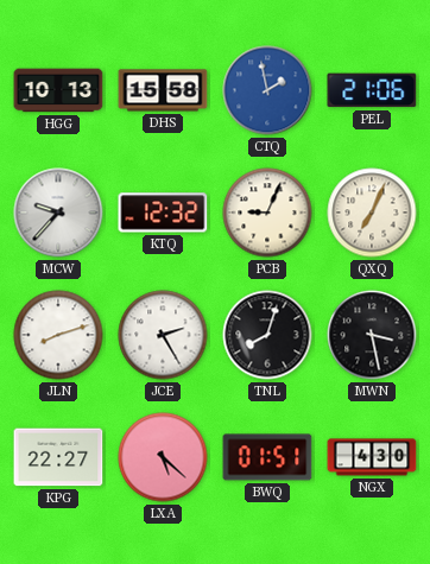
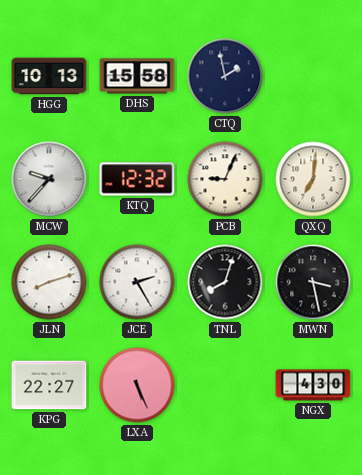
CTQ dial: blue -> navy (225, 76)
PEL: 21:06 -> none (372, 90)
QXQ: 7:04 -> 7:01 (313, 179)
LXA: 5:22 -> 5:26 (137, 385)
BWQ: 01:51 -> none (267, 457)
